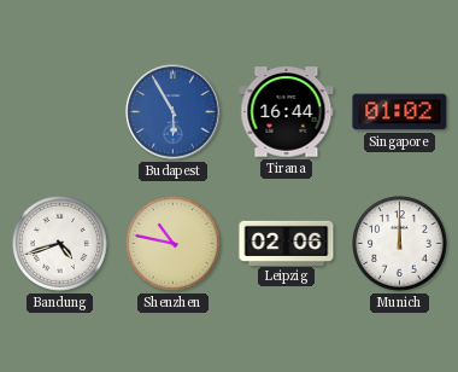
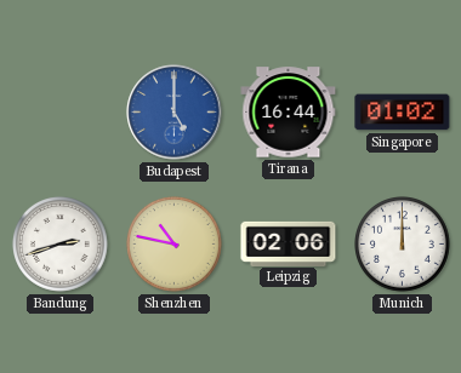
Budapest: 5:55 -> 5:00 (175, 113)
Bandung: 4:42 -> 2:42 (61, 245)
